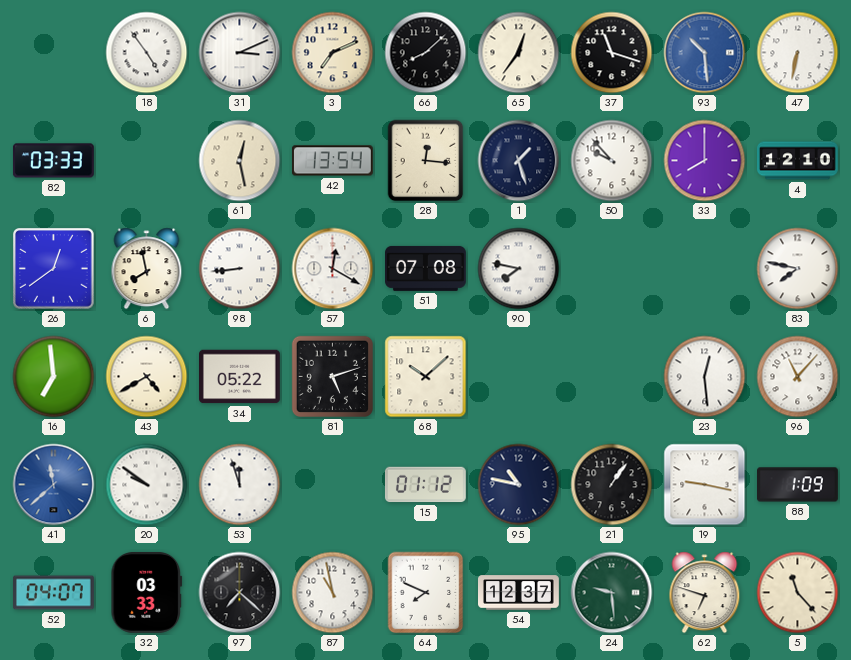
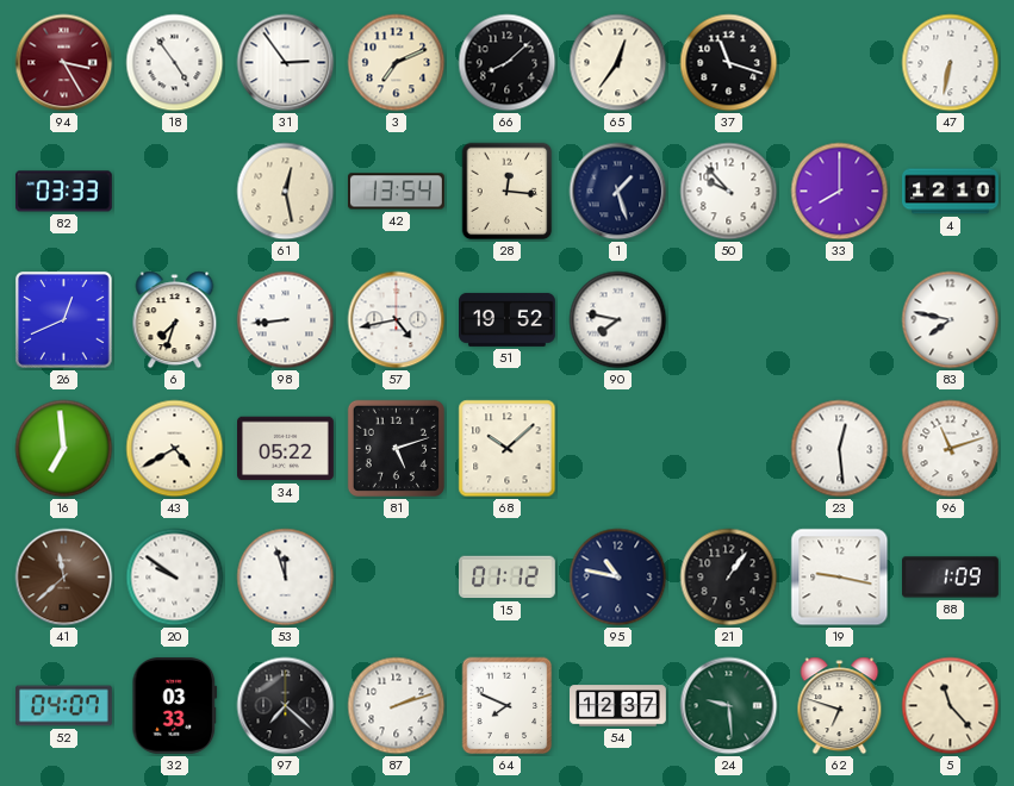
94: none -> 3:25 (64, 63)
31: 3:11 -> 2:54 (286, 63)
93: 10:29 -> none (705, 53)
26: 12:39 -> 12:41 (64, 320)
6: 7:58 -> 7:33 (175, 320)
57: 12:20 -> 4:43 (397, 320)
51: 07:08 -> 19:52 (508, 319)
96: 11:07 -> 11:12 (951, 449)
41 dial: blue -> brown (64, 578)
87: 10:58 -> 2:12 (397, 706)
